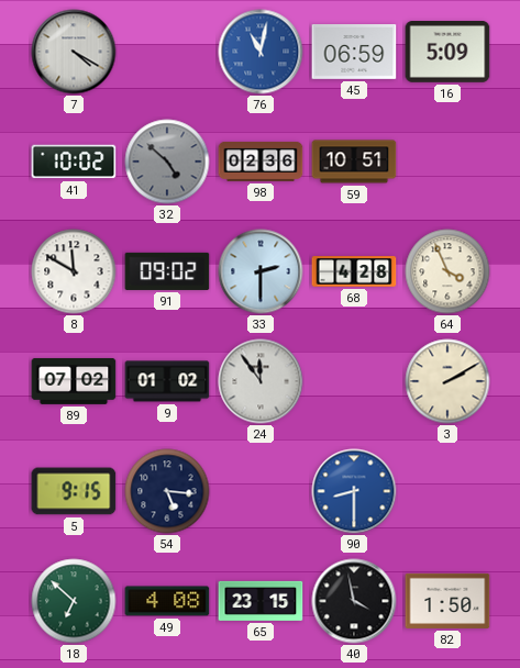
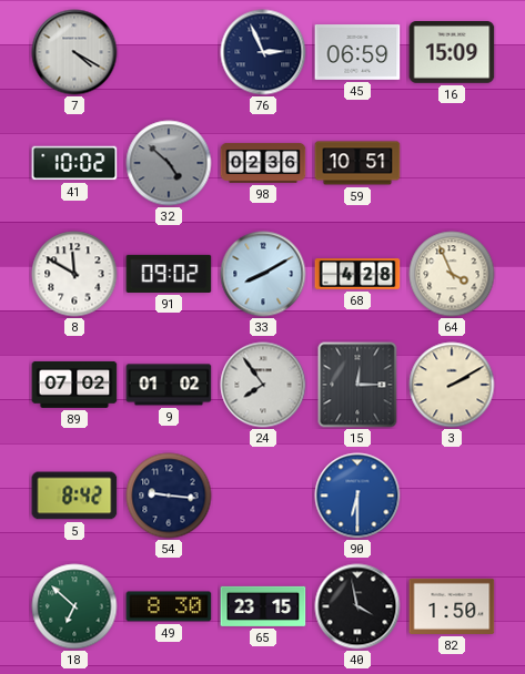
76: 11:02 -> 2:56 (263, 52)
76 dial: blue -> navy (263, 52)
16: 5:09 -> 15:09 (452, 53)
33: 2:30 -> 8:10 (263, 274)
24: 11:54 -> 7:54 (263, 385)
15: none -> 12:15 (357, 385)
5: 9:15 -> 8:42 (74, 496)
54: 5:16 -> 9:16 (169, 496)
90: 8:30 -> 6:30 (357, 496)
49: 4:08 -> 8:30 (169, 606)
